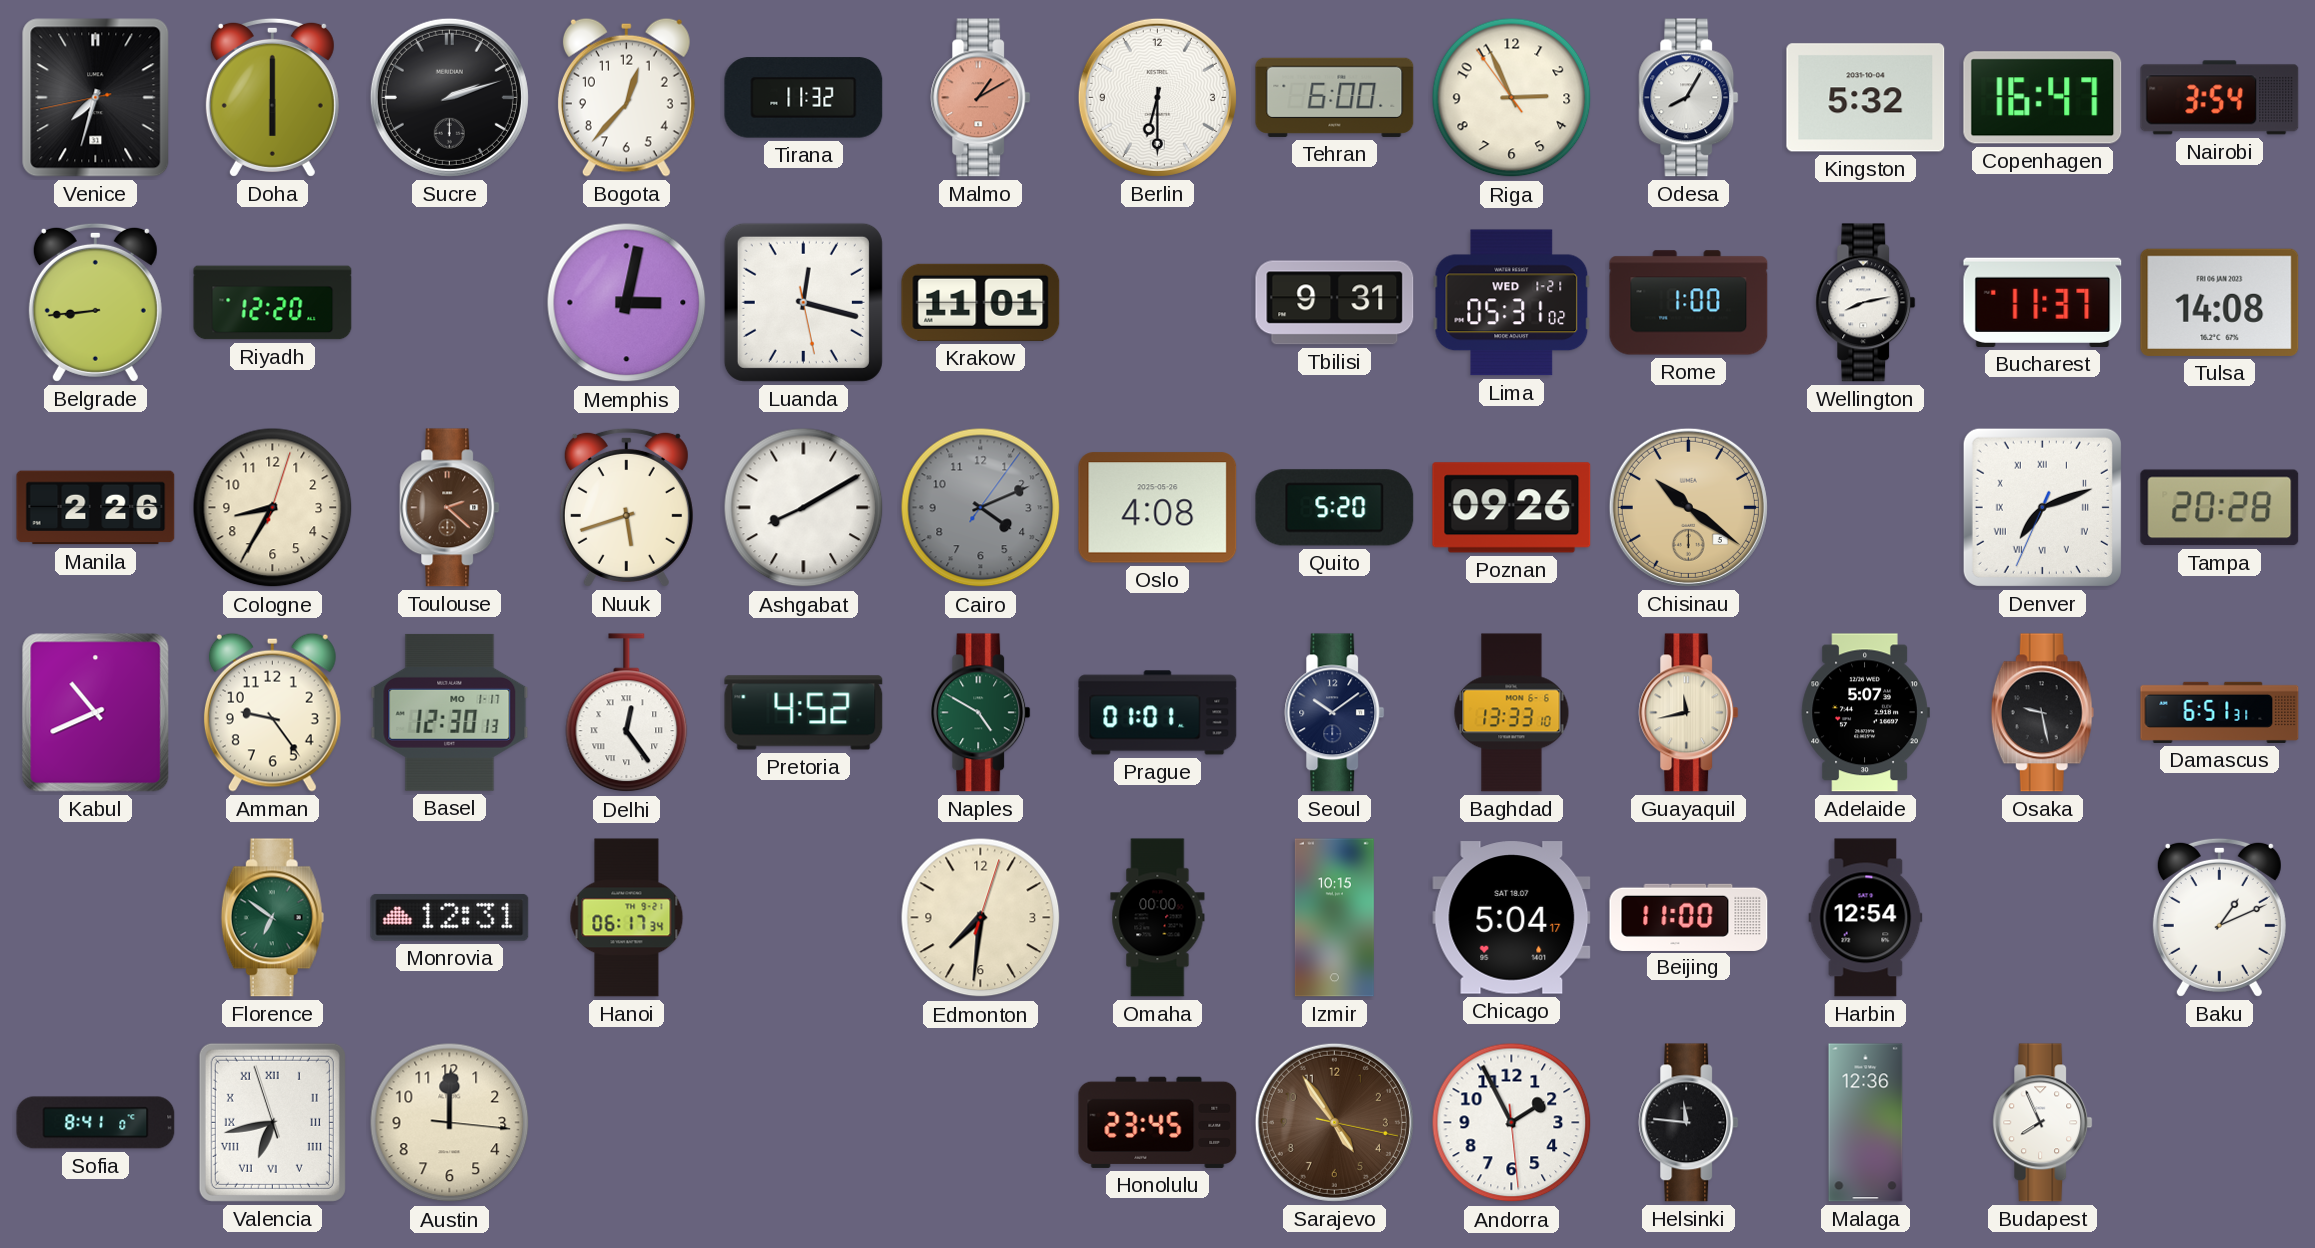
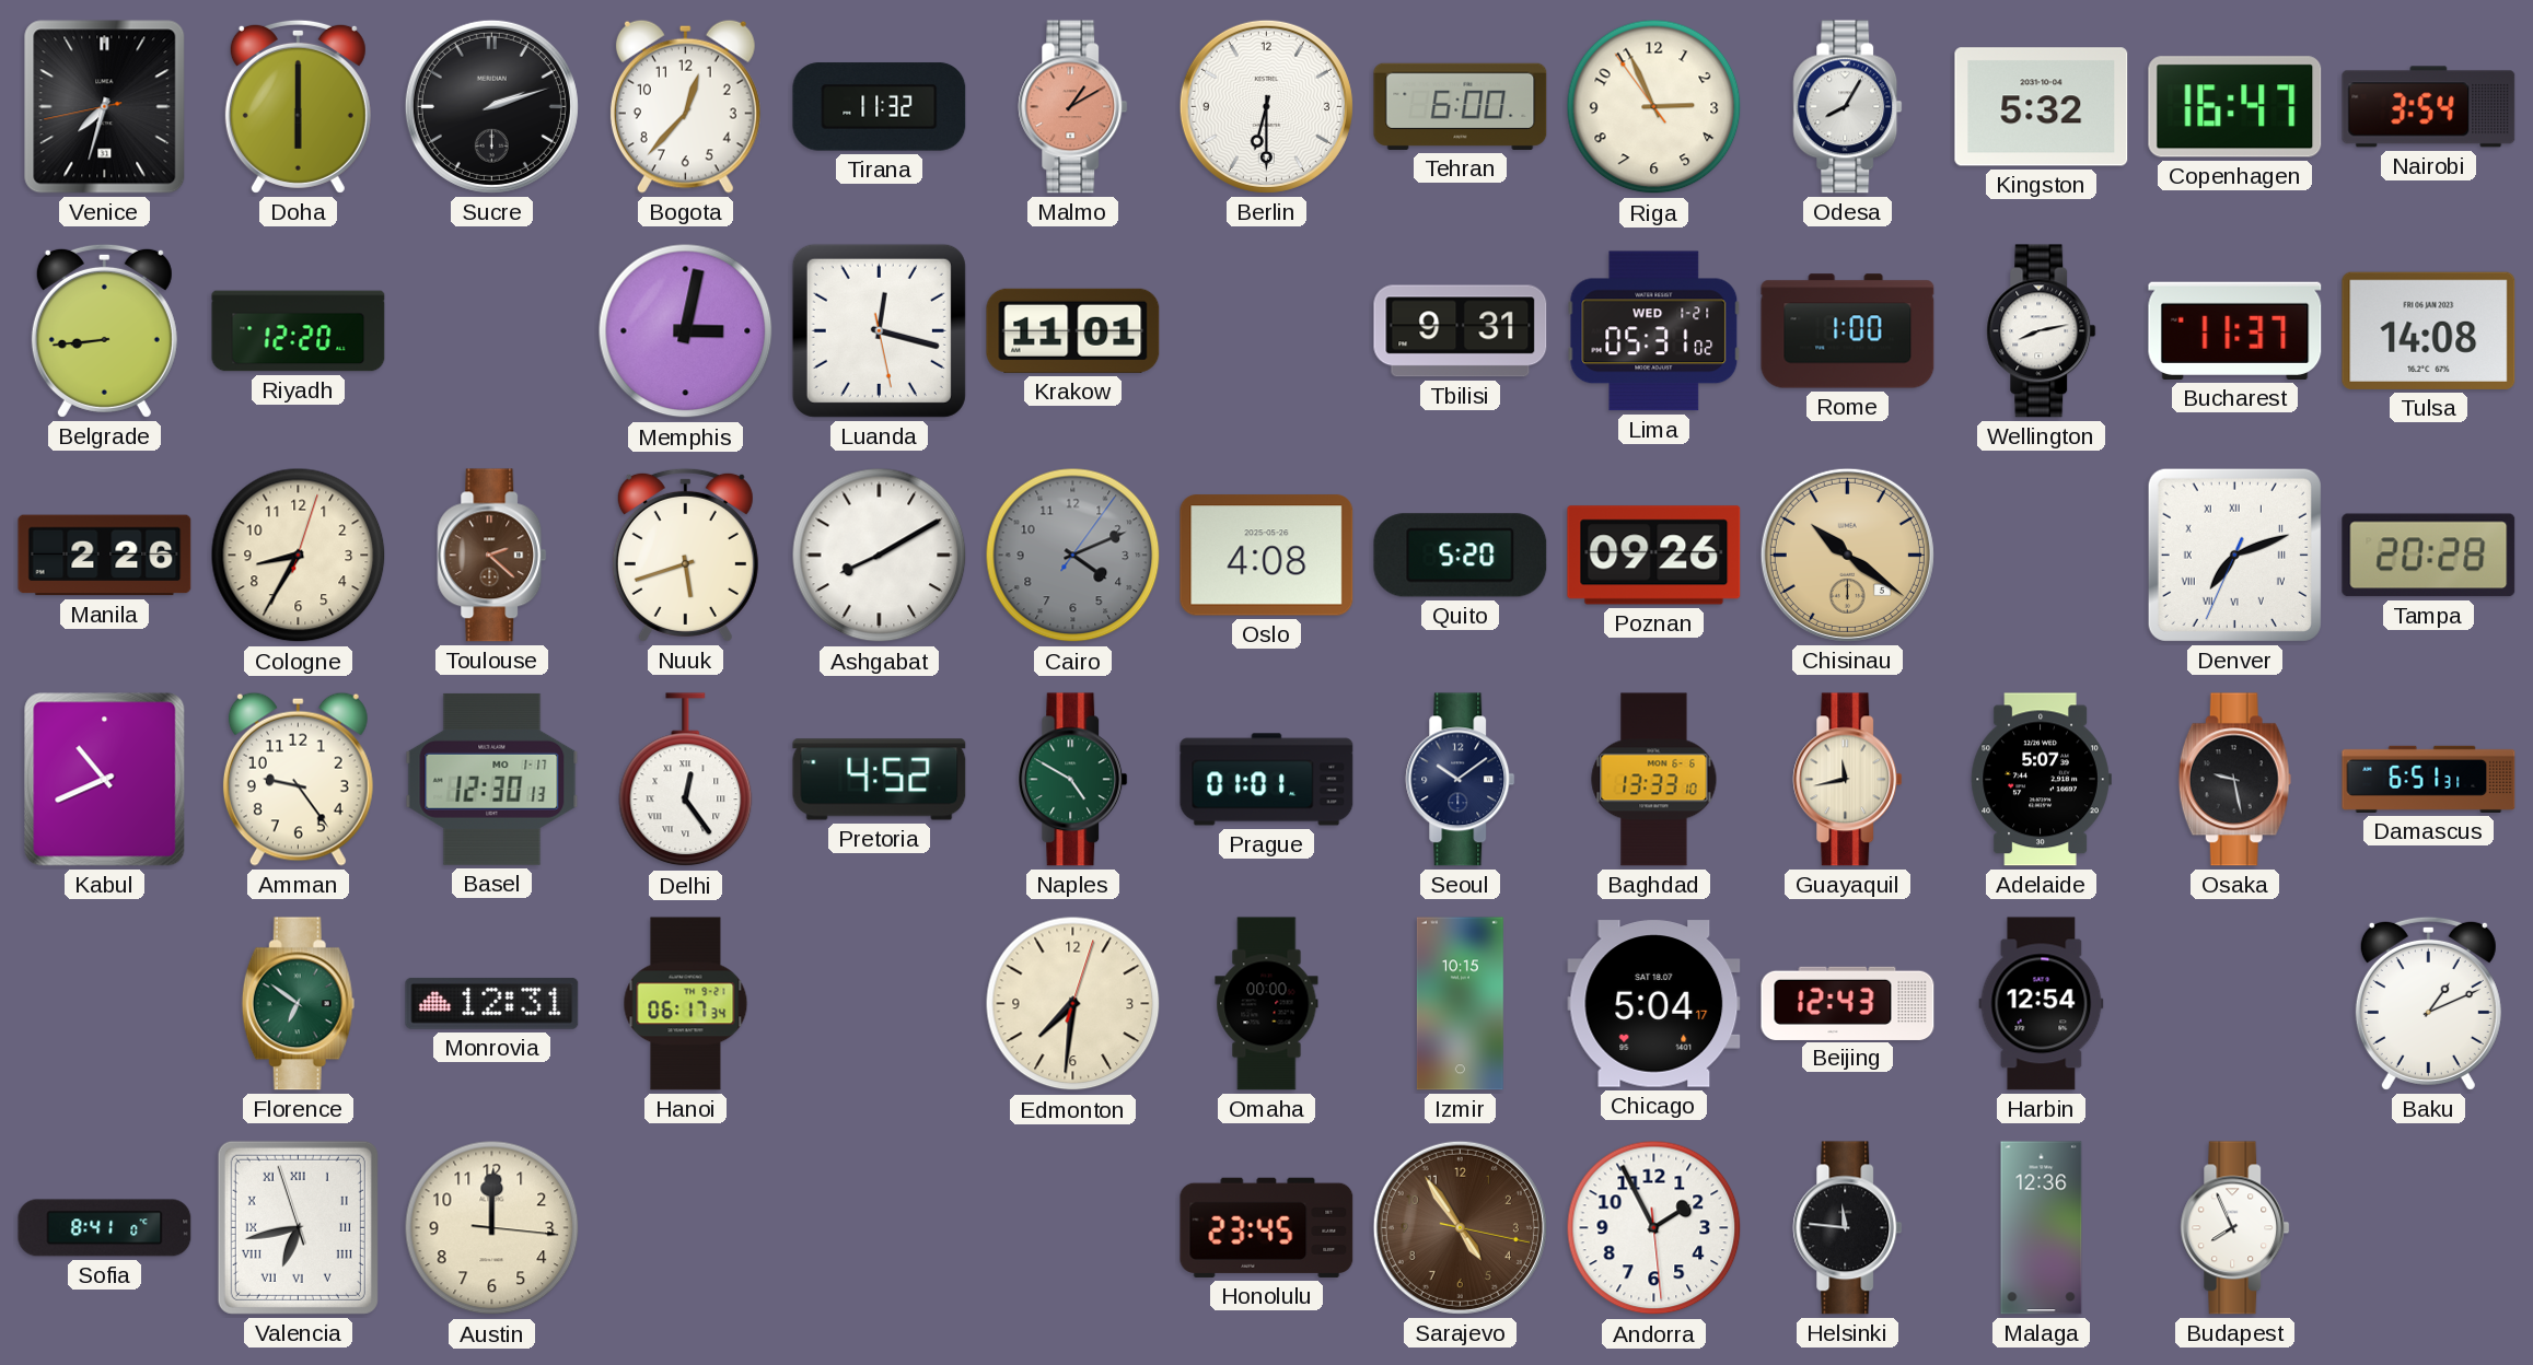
Beijing: 11:00 -> 12:43 (1848, 1003)
